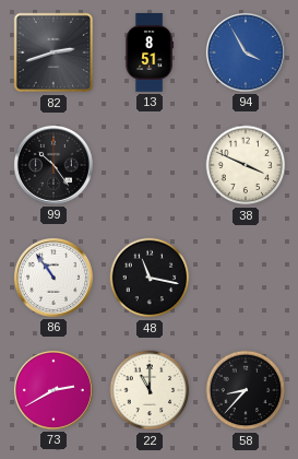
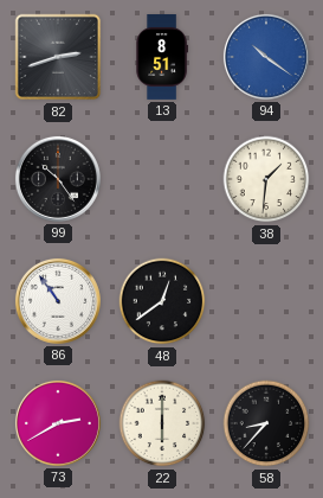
94: 3:55 -> 10:21 (266, 57)
38: 3:49 -> 1:31 (266, 179)
48: 11:17 -> 12:39 (162, 301)
22: 11:00 -> 6:00 (162, 423)
